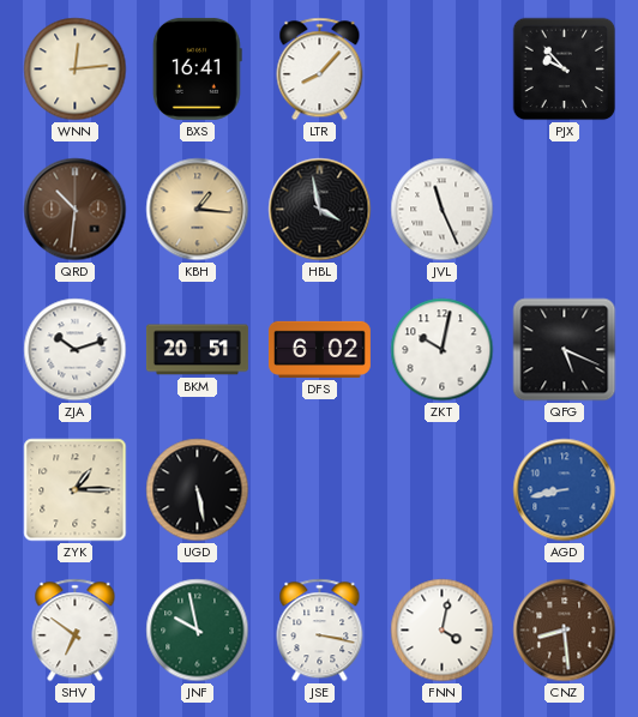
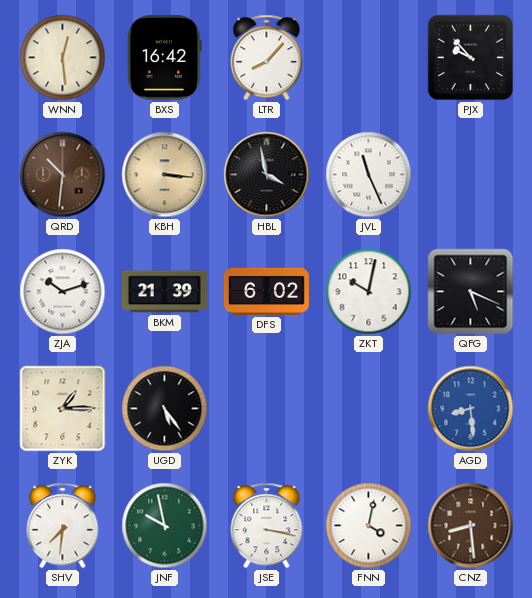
WNN: 12:14 -> 12:29 (63, 58)
BXS: 16:41 -> 16:42 (164, 57)
KBH: 1:16 -> 3:16 (165, 175)
BKM: 20:51 -> 21:39 (164, 292)
UGD: 5:28 -> 5:24 (165, 409)
AGD: 8:43 -> 8:29 (471, 409)
SHV: 6:51 -> 7:31 (63, 526)
